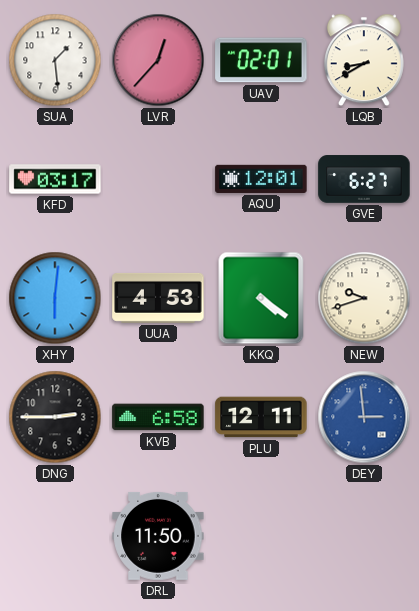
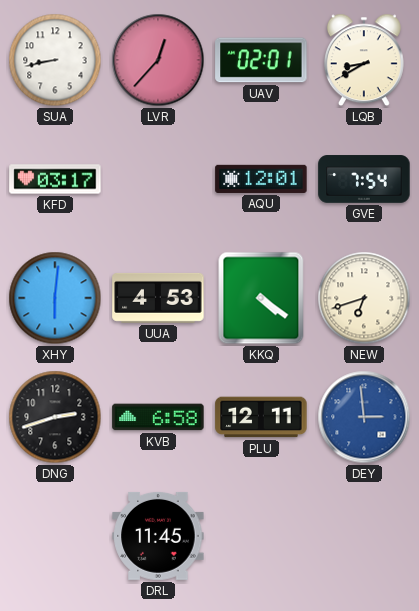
SUA: 1:29 -> 8:43 (55, 60)
GVE: 6:27 -> 7:54 (364, 179)
NEW: 9:42 -> 6:42 (364, 298)
DNG: 2:45 -> 2:42 (55, 417)
DRL: 11:50 -> 11:45 (158, 536)
